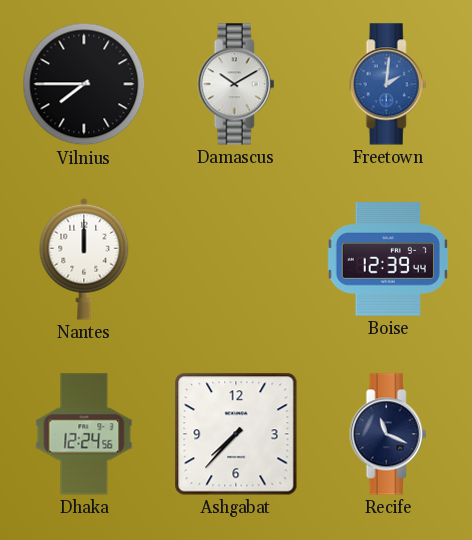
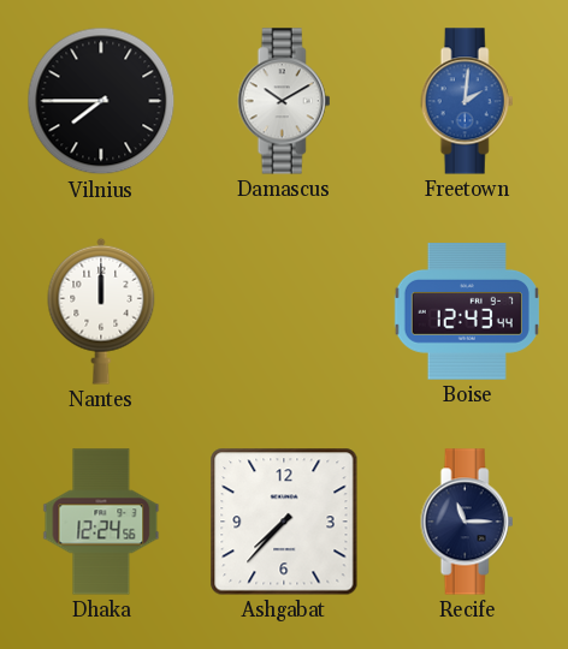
Boise: 12:39 -> 12:43 (467, 312)
Recife: 11:19 -> 11:15 (467, 522)
